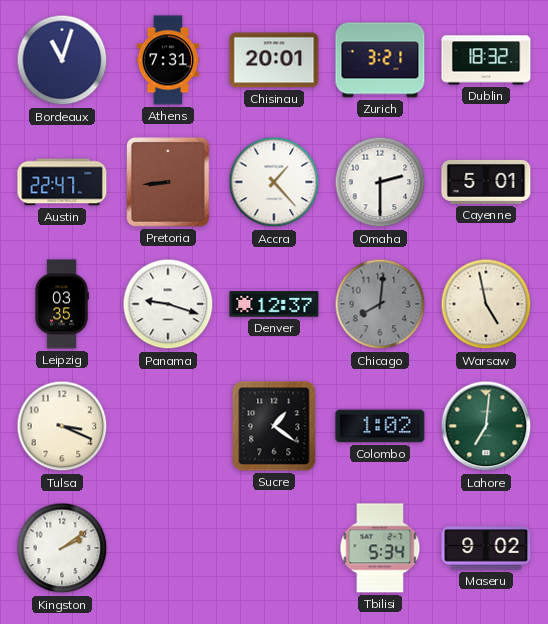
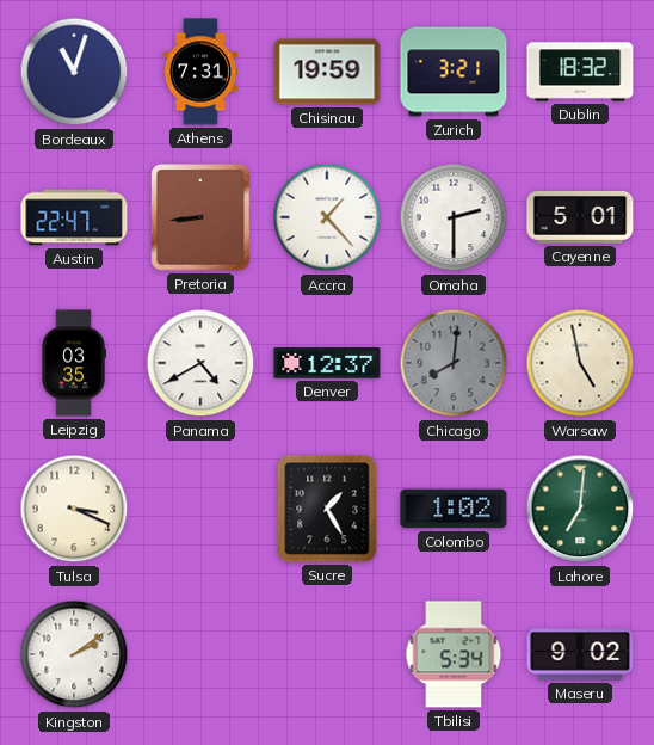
Chisinau: 20:01 -> 19:59 (327, 72)
Panama: 9:18 -> 4:40 (200, 363)
Sucre: 1:21 -> 1:25 (327, 509)
